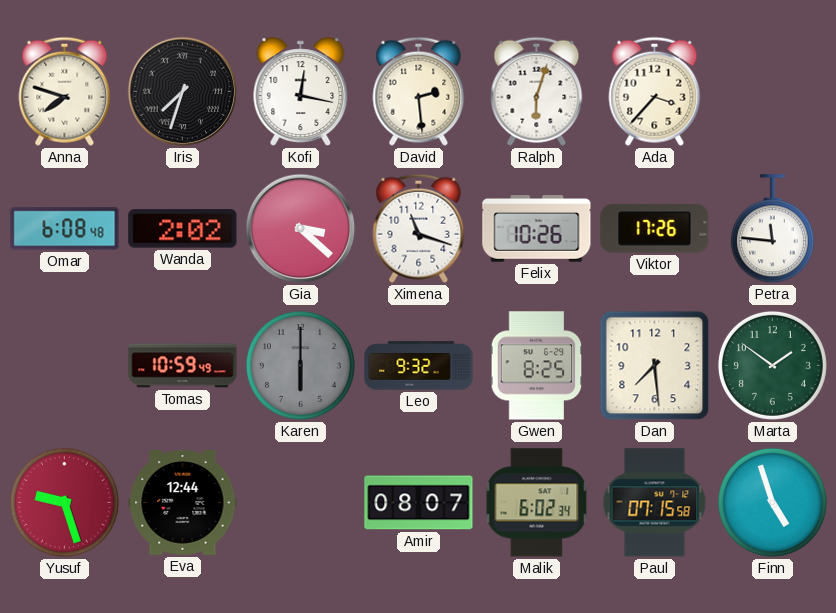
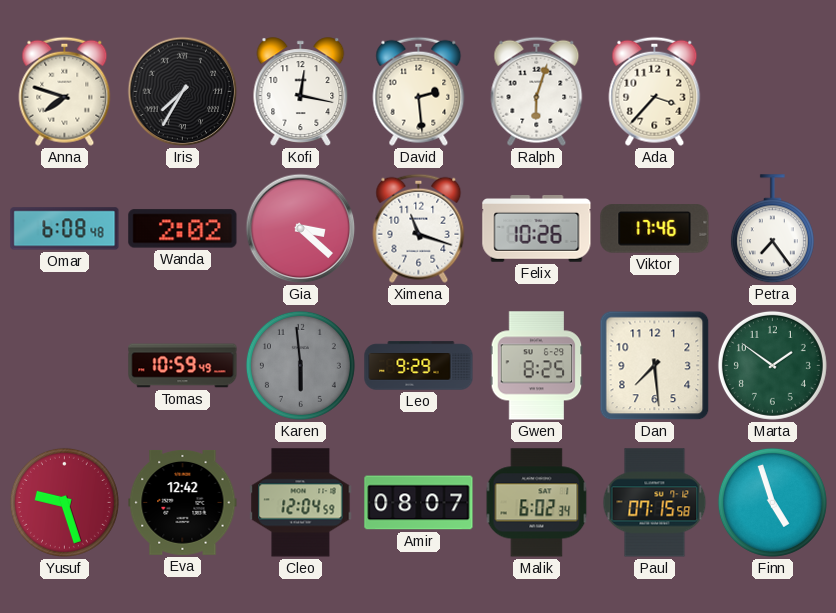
Iris: 7:33 -> 7:35 (183, 92)
Viktor: 17:26 -> 17:46 (655, 229)
Petra: 11:46 -> 7:24 (772, 229)
Karen: 6:00 -> 5:59 (300, 365)
Leo: 9:32 -> 9:29 (419, 366)
Eva: 12:44 -> 12:42 (183, 502)
Cleo: none -> 12:04 (301, 503)
